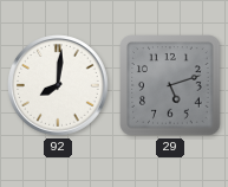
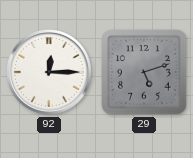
92: 8:01 -> 12:15 (49, 72)
